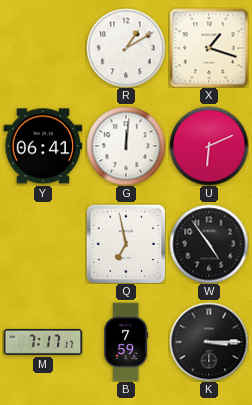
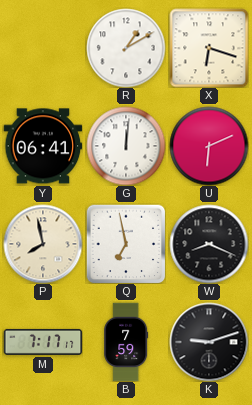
X: 1:18 -> 6:18 (209, 48)
P: none -> 7:58 (43, 244)
W: 4:54 -> 8:19 (209, 244)
K: 3:15 -> 9:12 (209, 342)
